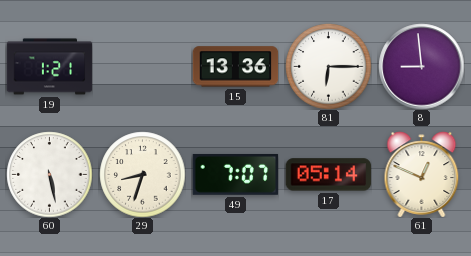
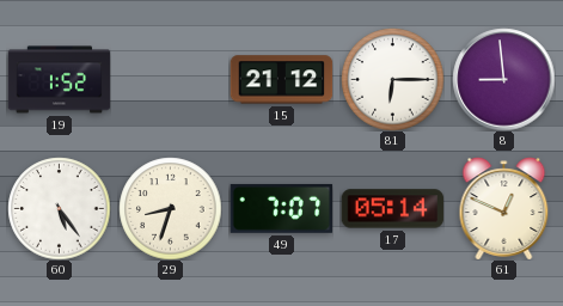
19: 1:21 -> 1:52 (59, 80)
15: 13:36 -> 21:12 (281, 80)
60: 5:28 -> 5:24 (59, 208)
